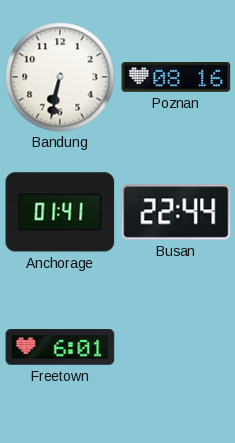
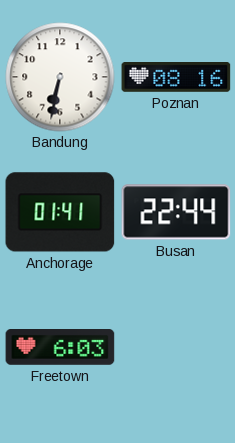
Freetown: 6:01 -> 6:03 (60, 348)
